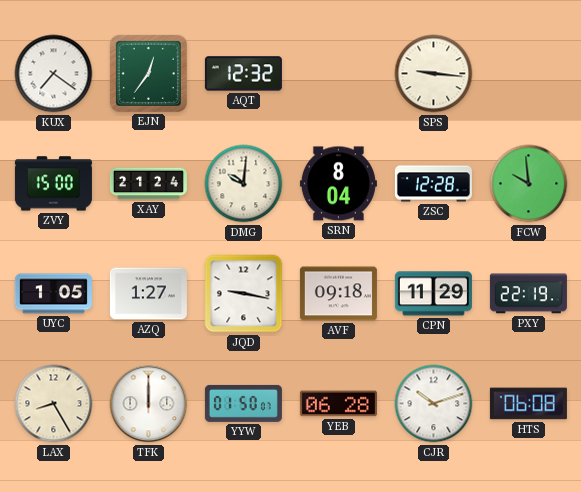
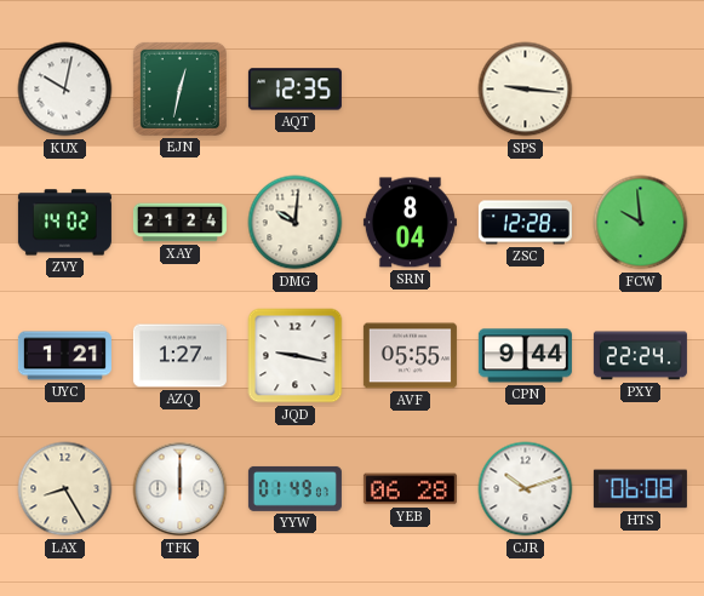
KUX: 7:21 -> 10:02 (65, 90)
EJN: 12:36 -> 12:32 (179, 88)
AQT: 12:32 -> 12:35 (294, 90)
ZVY: 15:00 -> 14:02 (64, 223)
UYC: 1:05 -> 1:21 (64, 356)
AVF: 09:18 -> 05:55 (410, 356)
CPN: 11:29 -> 9:44 (525, 356)
PXY: 22:19 -> 22:24 (640, 356)
YYW: 01:50 -> 01:49 (294, 488)
